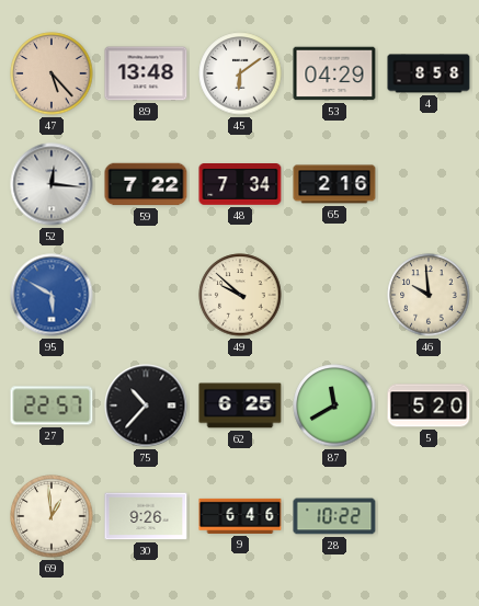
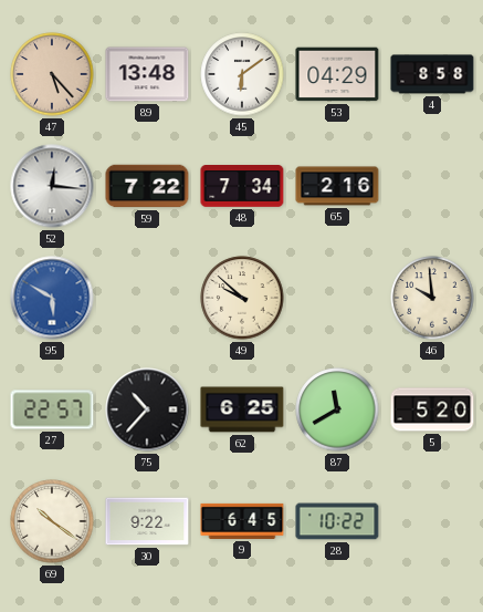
69: 12:59 -> 10:21 (52, 521)
30: 9:26 -> 9:22 (147, 521)
9: 6:46 -> 6:45 (242, 521)
